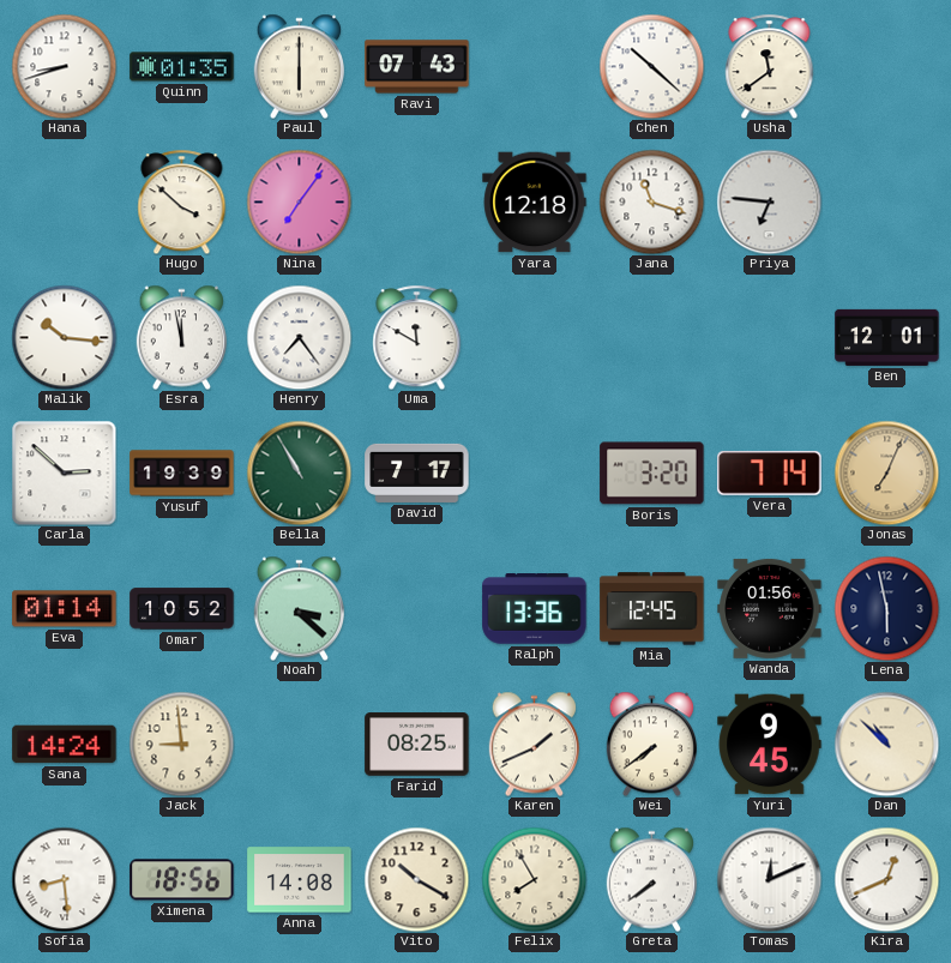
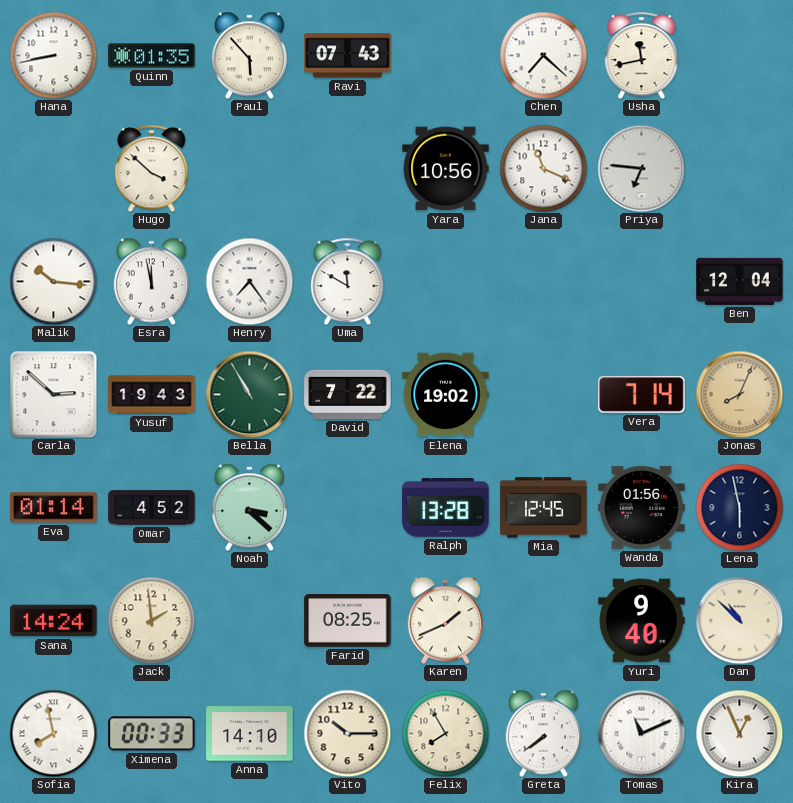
Hana: 8:42 -> 8:43 (53, 55)
Paul: 6:00 -> 5:53 (249, 55)
Chen: 10:22 -> 7:22 (543, 55)
Usha: 11:39 -> 11:43 (642, 55)
Nina: 7:06 -> none (299, 201)
Yara: 12:18 -> 10:56 (446, 169)
Jana: 11:18 -> 11:19 (543, 168)
Ben: 12:01 -> 12:04 (740, 281)
Yusuf: 19:39 -> 19:43 (152, 395)
David: 7:17 -> 7:22 (348, 394)
Elena: none -> 19:02 (446, 395)
Boris: 3:20 -> none (652, 474)
Jonas: 7:04 -> 8:04 (739, 394)
Omar: 10:52 -> 4:52 (152, 508)
Ralph: 13:36 -> 13:28 (446, 508)
Jack: 8:59 -> 1:59 (151, 620)
Wei: 7:39 -> none (651, 744)
Yuri: 9:45 -> 9:40 (642, 621)
Sofia: 8:29 -> 7:58 (53, 733)
Ximena: 18:56 -> 00:33 (152, 734)
Anna: 14:08 -> 14:10 (250, 734)
Vito: 10:20 -> 10:15 (347, 733)
Tomas: 12:11 -> 11:11 (641, 733)
Kira: 12:41 -> 12:56 (739, 733)
